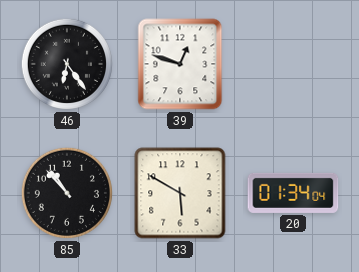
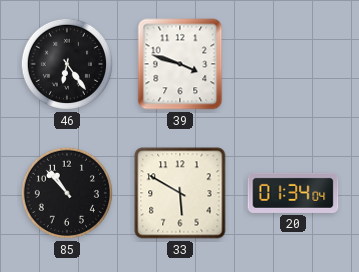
39: 12:48 -> 3:48 (180, 64)
